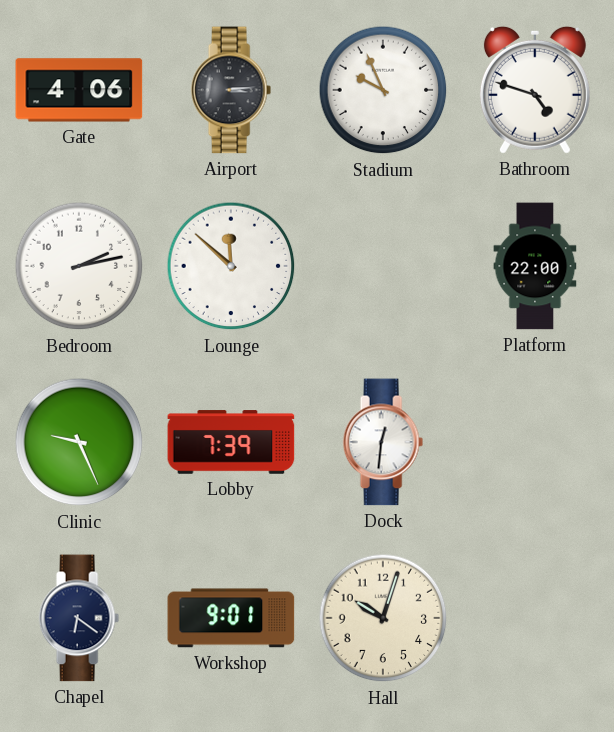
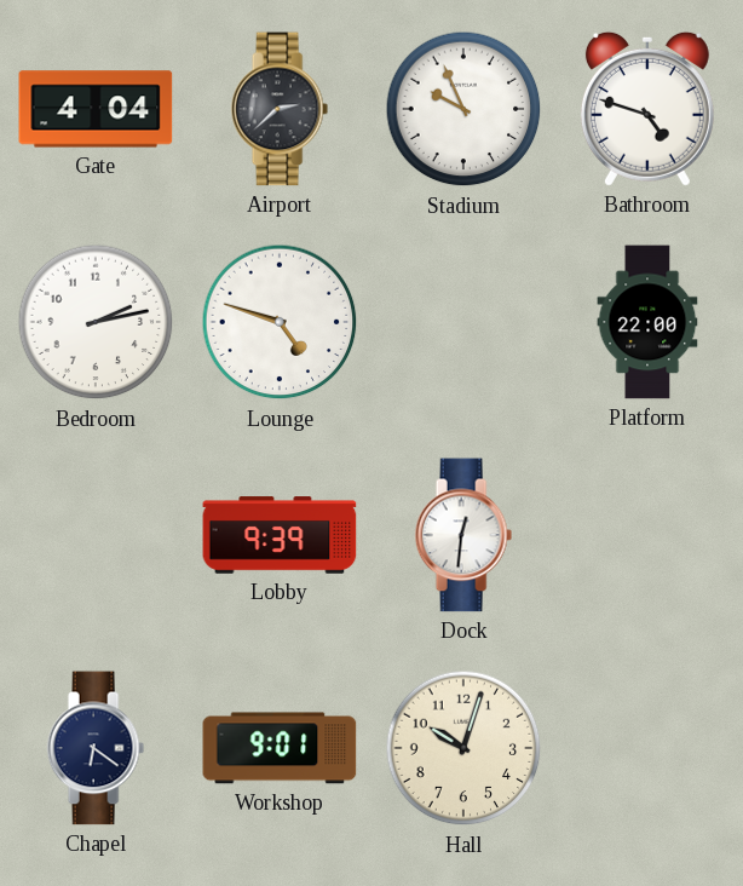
Gate: 4:06 -> 4:04 (96, 109)
Airport: 3:14 -> 2:38 (280, 109)
Lounge: 11:52 -> 4:48 (280, 322)
Clinic: 9:26 -> none (79, 442)
Lobby: 7:39 -> 9:39 (280, 535)
